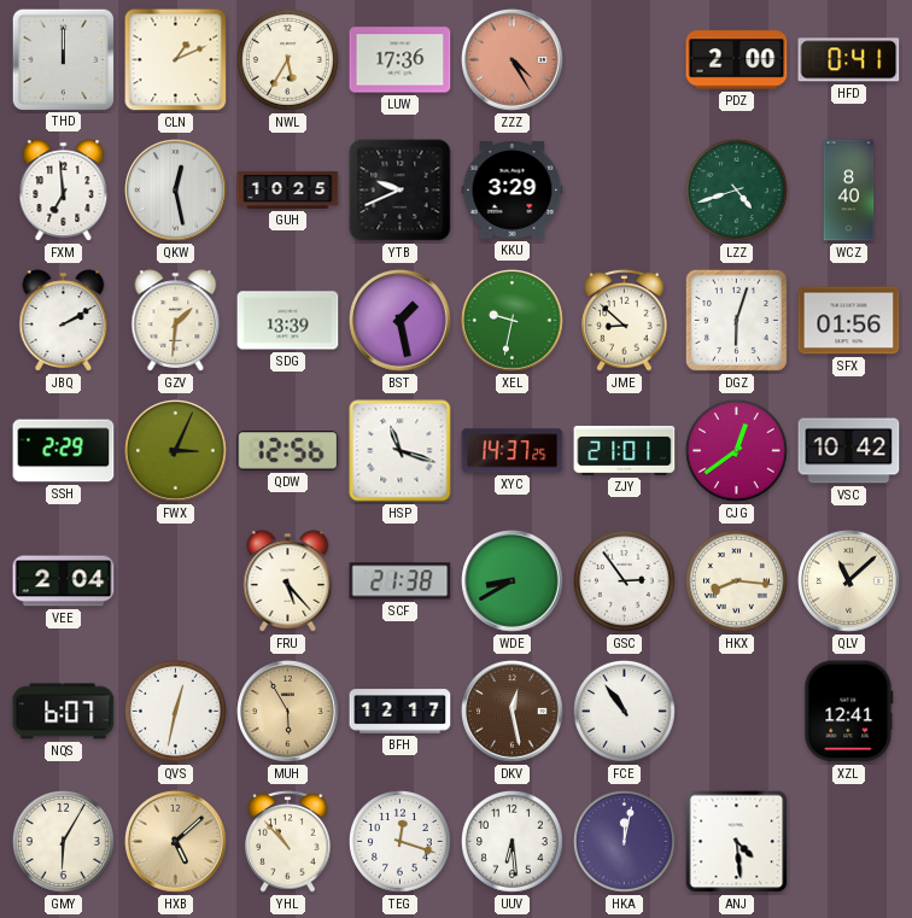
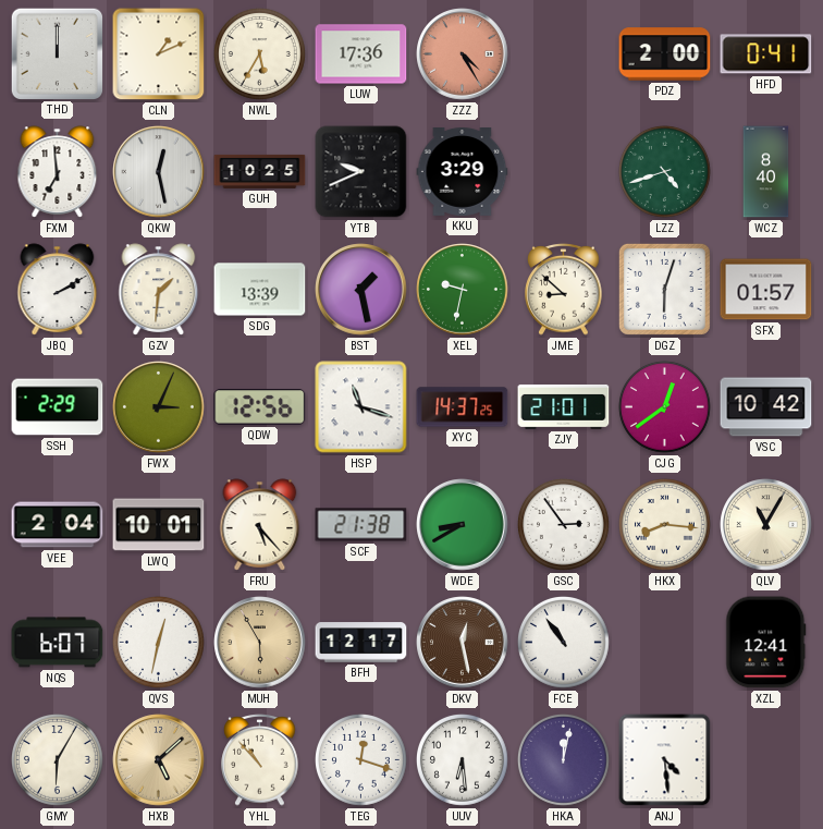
SFX: 01:56 -> 01:57 (766, 290)
LWQ: none -> 10:01 (159, 525)
QLV: 11:08 -> 11:05 (766, 525)
